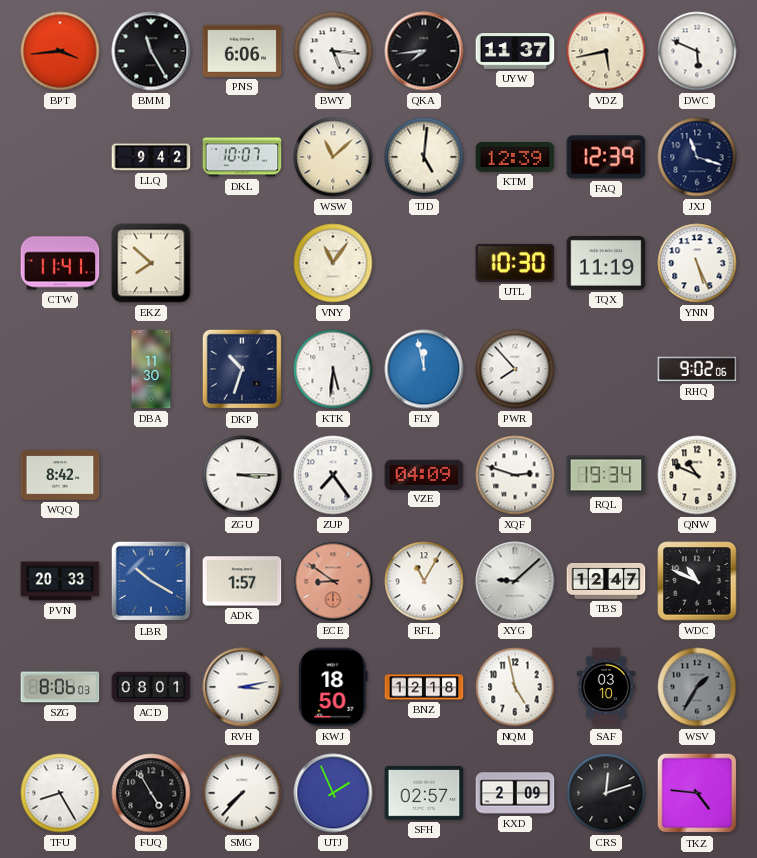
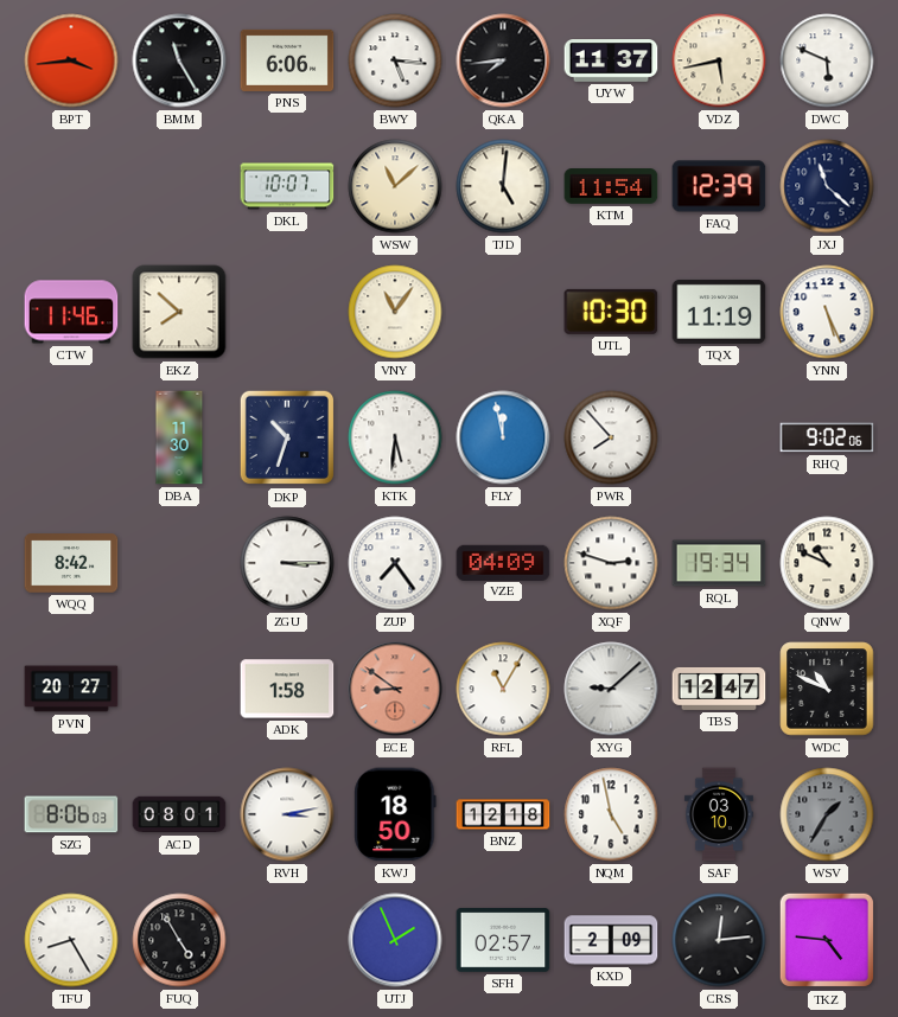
LLQ: 9:42 -> none (151, 157)
KTM: 12:39 -> 11:54 (611, 187)
JXJ: 11:18 -> 11:22 (827, 186)
CTW: 11:41 -> 11:46 (71, 312)
PVN: 20:33 -> 20:27 (71, 689)
LBR: 10:20 -> none (151, 581)
ADK: 1:57 -> 1:58 (287, 689)
SMG: 7:37 -> none (242, 793)
CRS: 12:12 -> 12:14 (719, 940)
